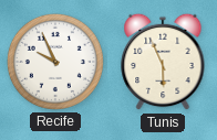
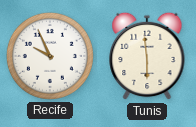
Tunis: 5:56 -> 5:59 (147, 56)
